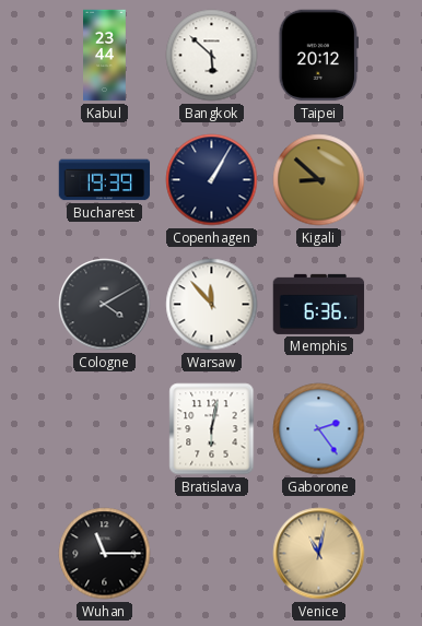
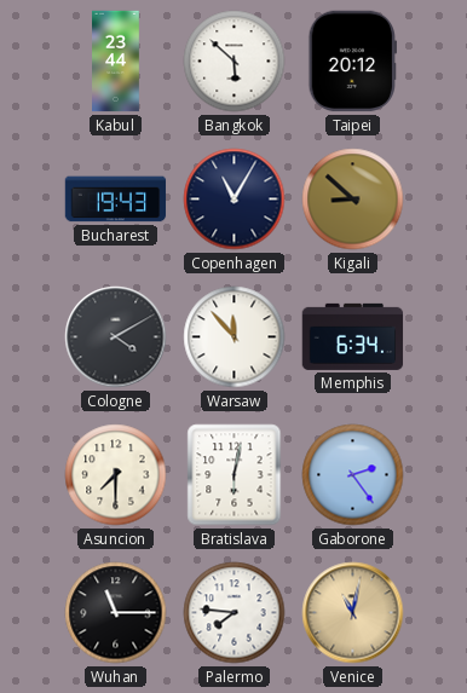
Bucharest: 19:39 -> 19:43 (116, 200)
Copenhagen: 1:05 -> 11:05 (235, 200)
Memphis: 6:36 -> 6:34 (353, 336)
Asuncion: none -> 7:30 (116, 475)
Palermo: none -> 7:46 (235, 613)
